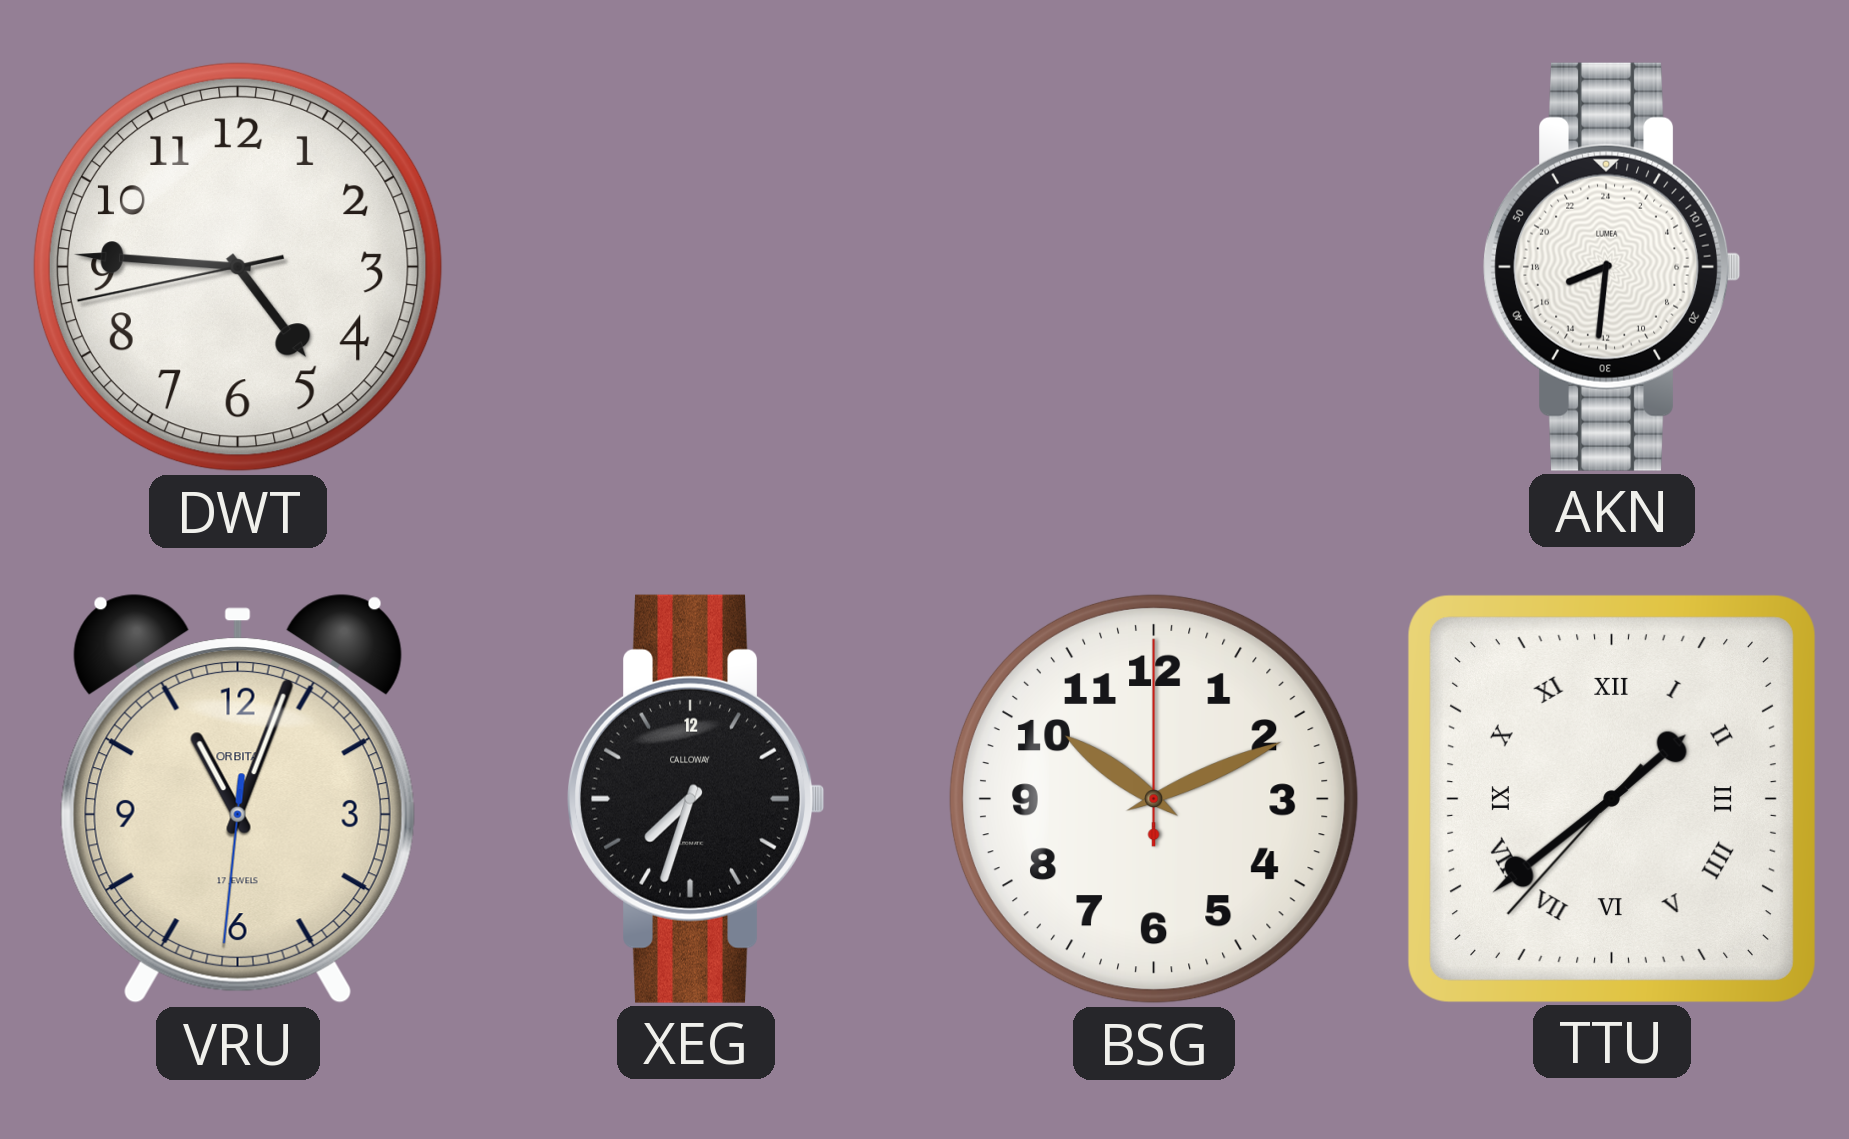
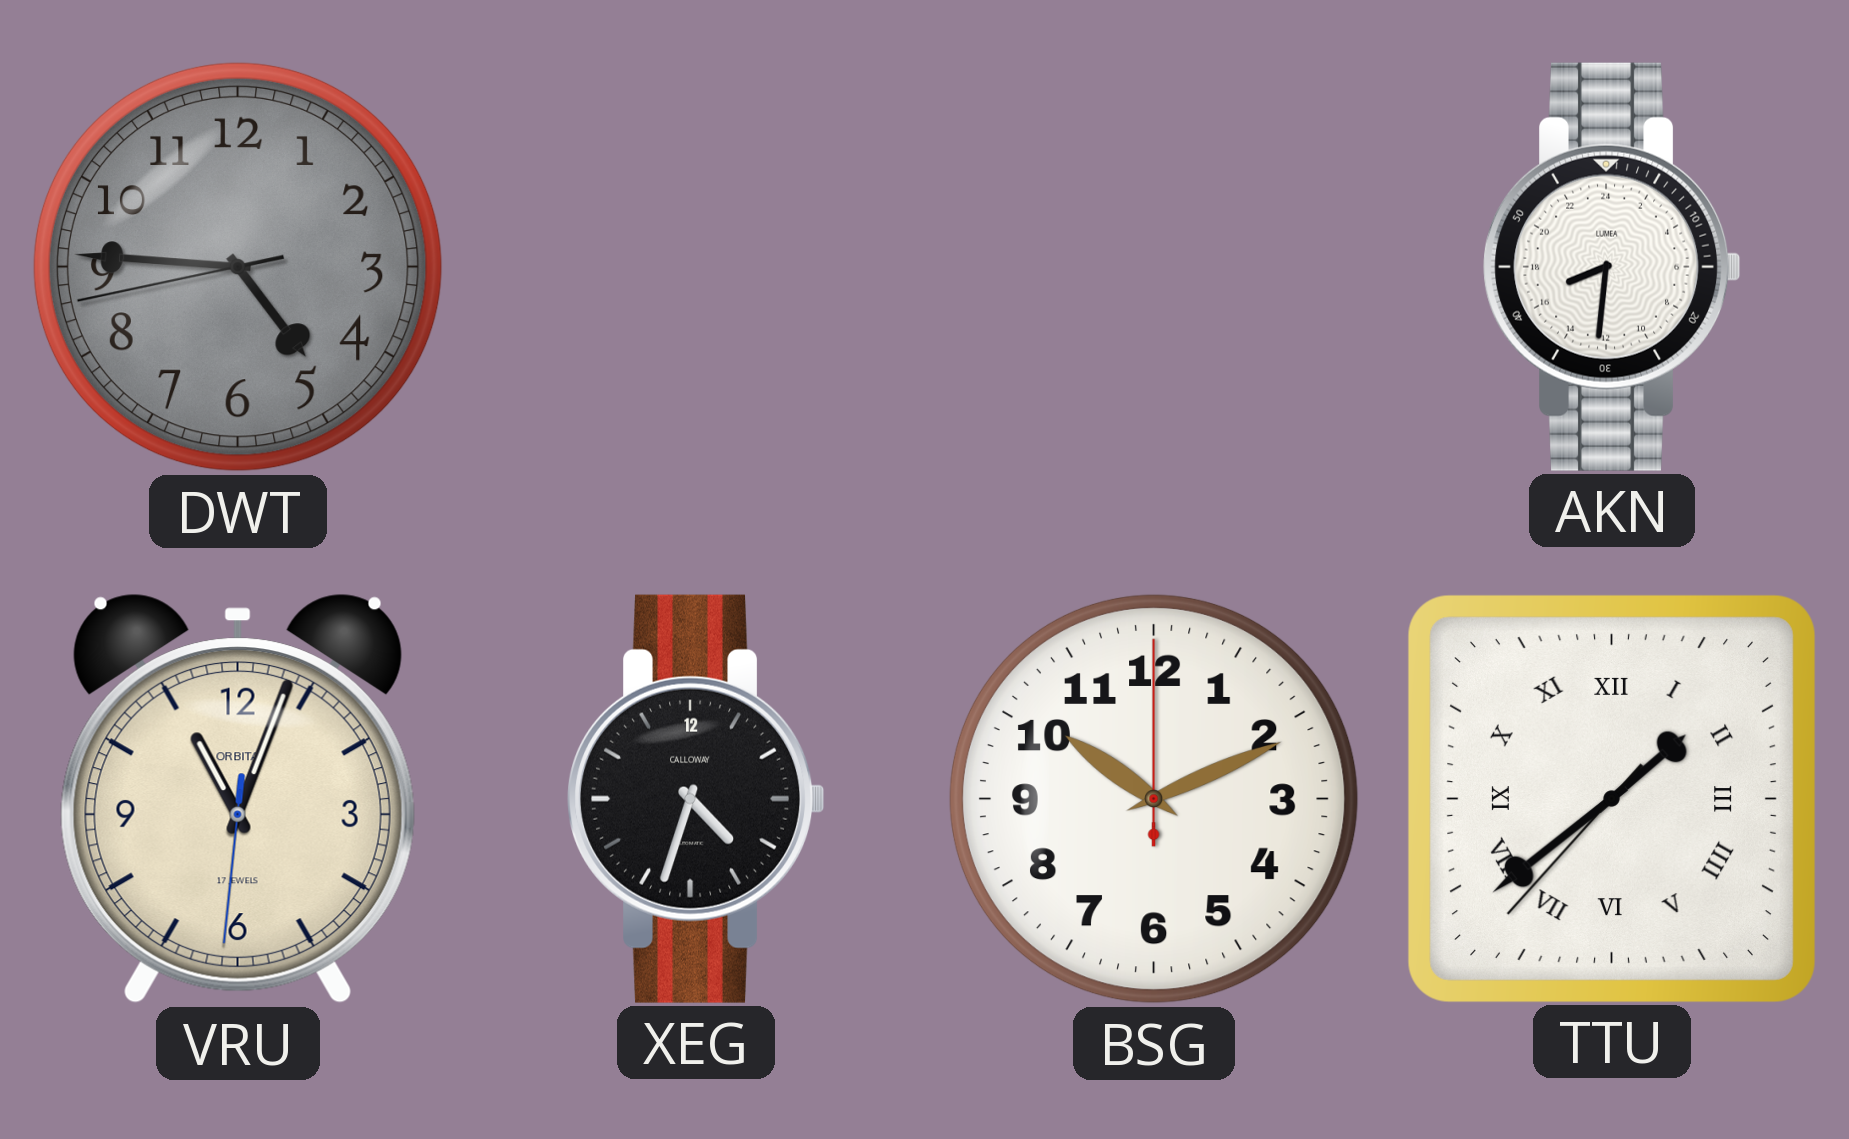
DWT dial: white -> grey (238, 267)
XEG: 7:33 -> 4:33 (696, 799)
